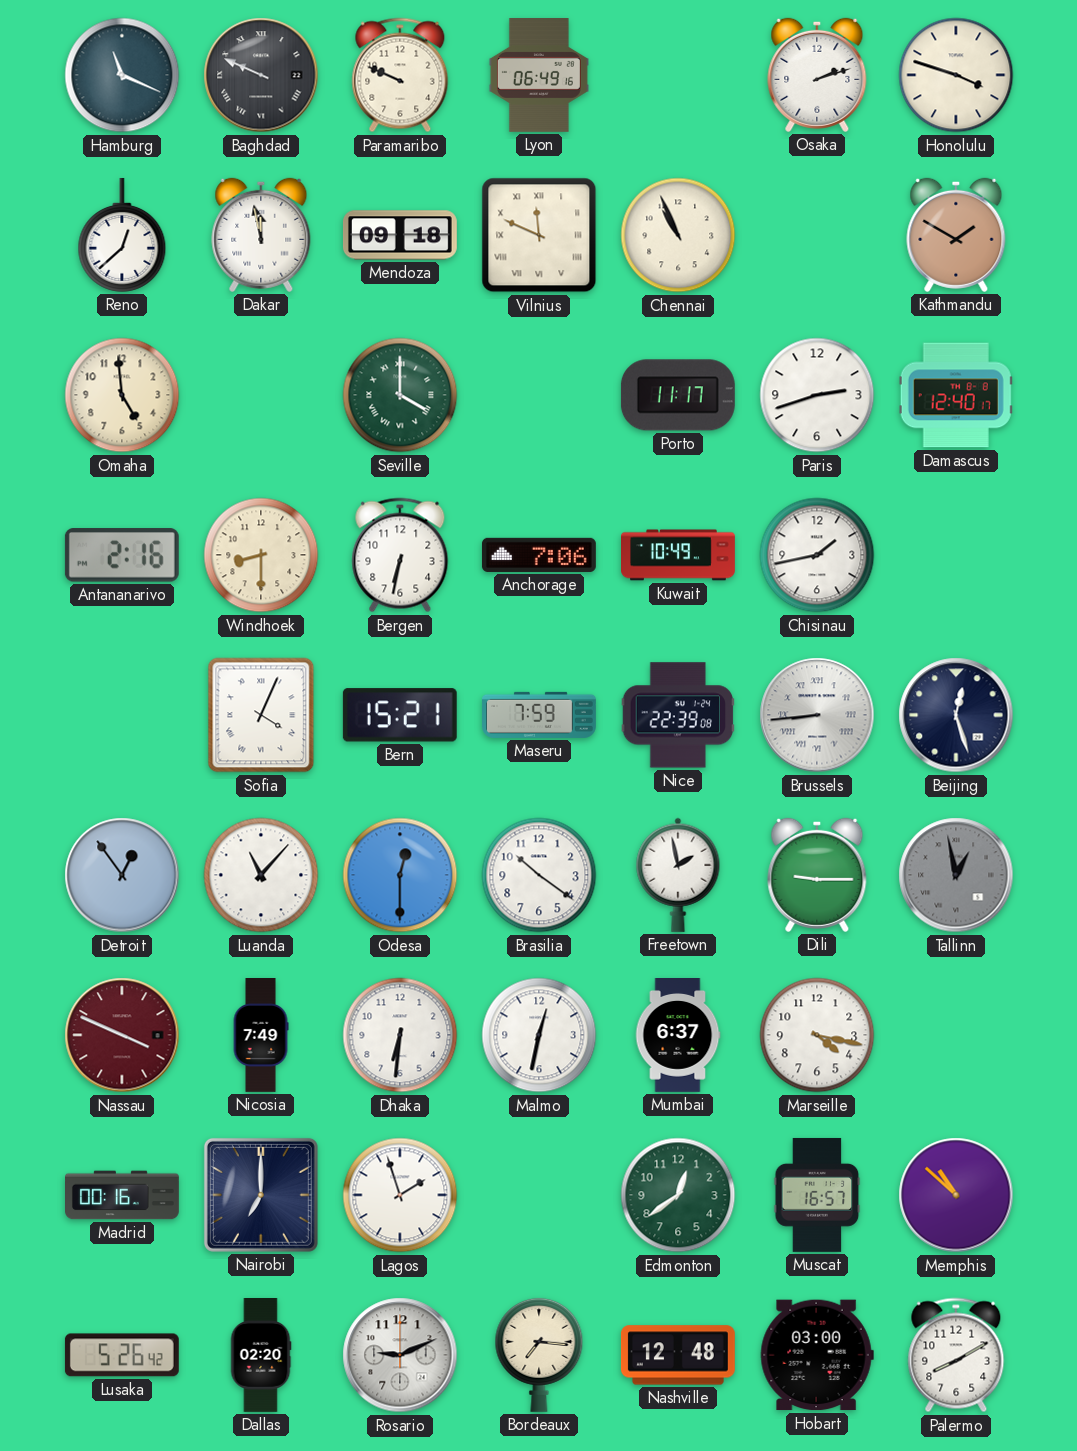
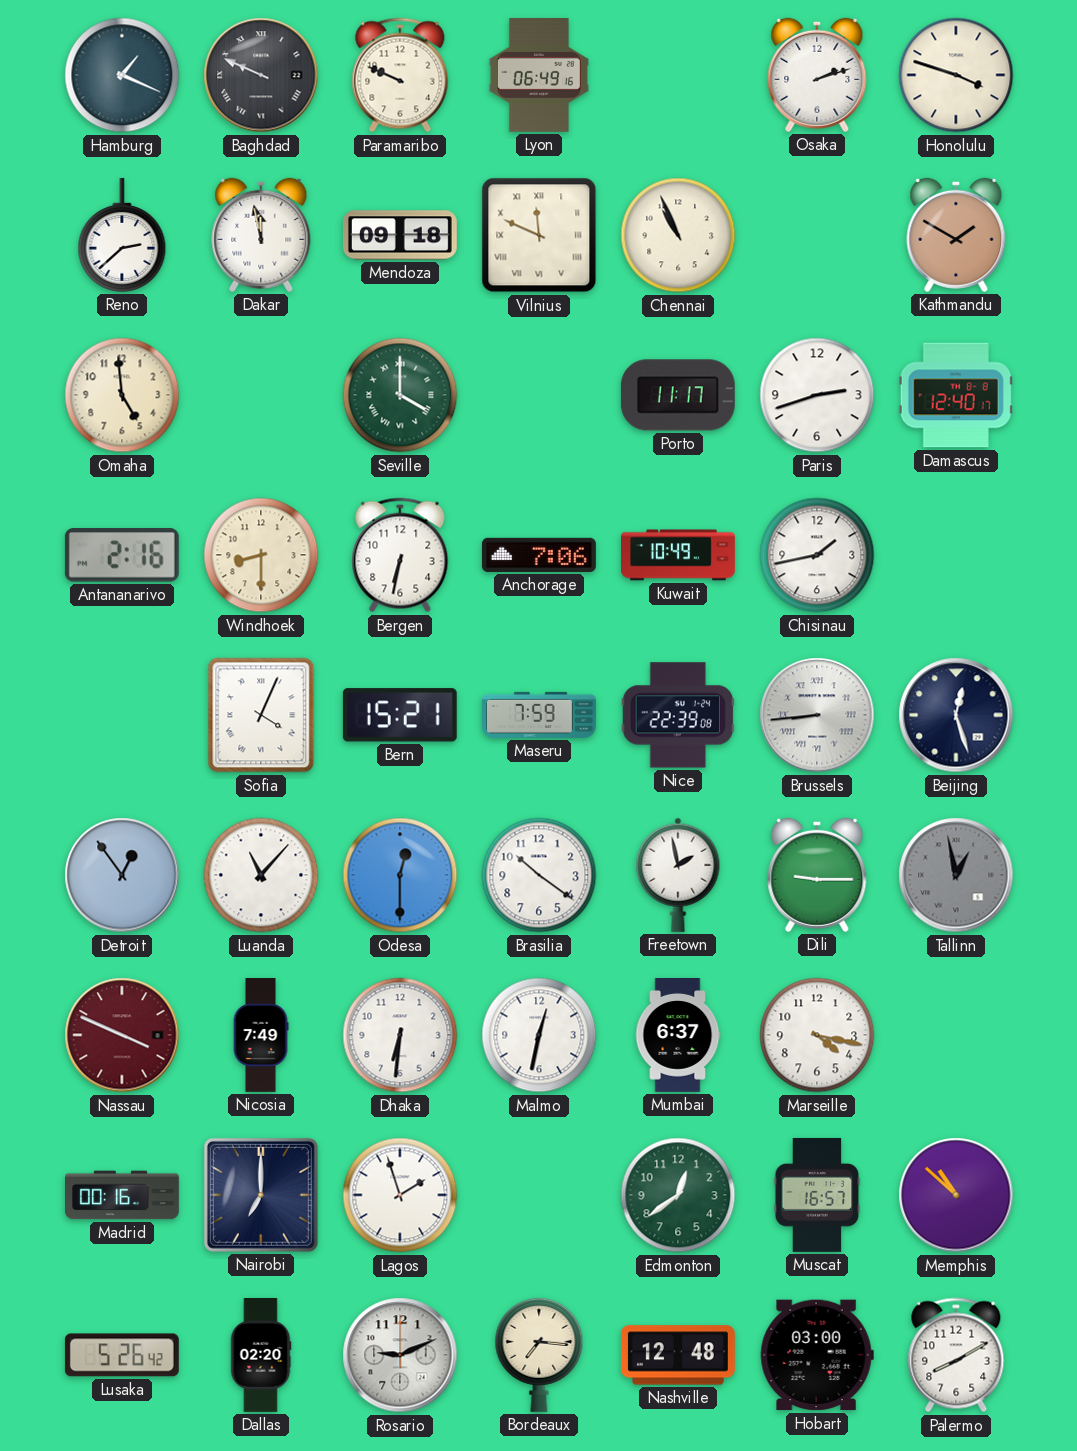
Hamburg: 11:19 -> 1:19 (122, 75)
Reno: 12:38 -> 2:38 (122, 235)
